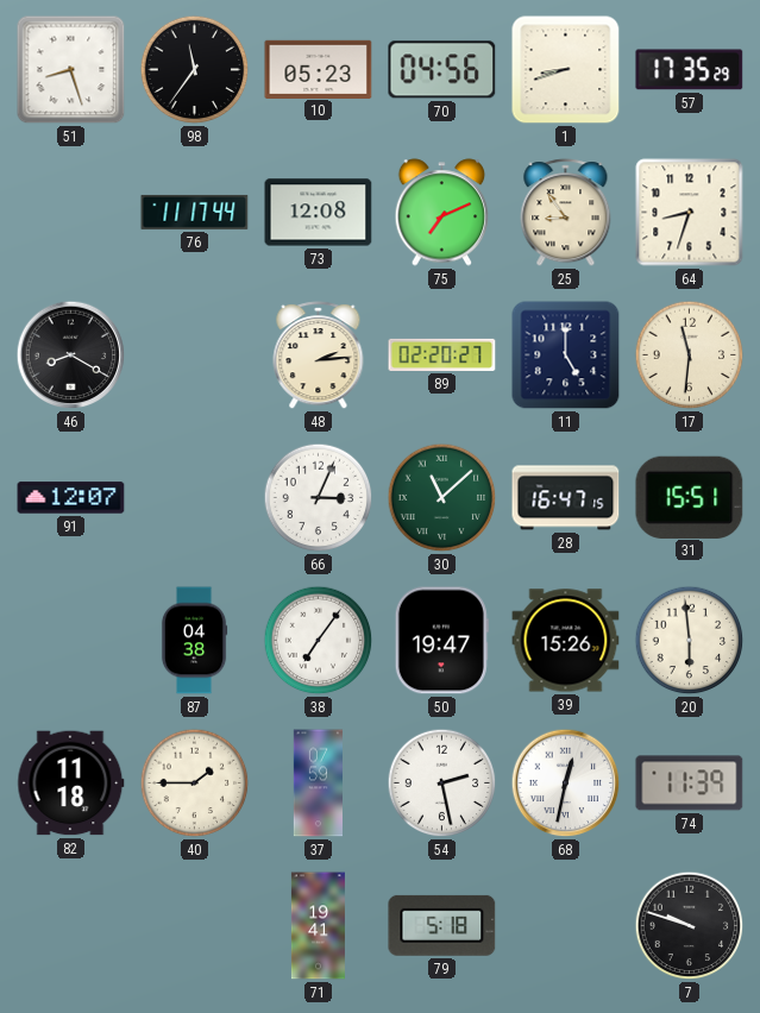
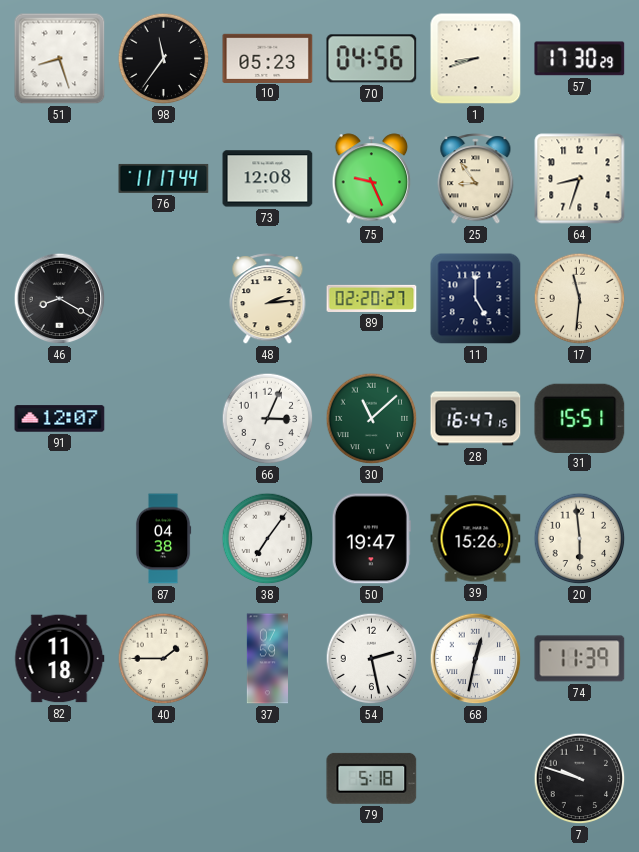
57: 17:35 -> 17:30 (580, 59)
75: 7:11 -> 9:26 (372, 179)
71: 19:41 -> none (318, 926)
